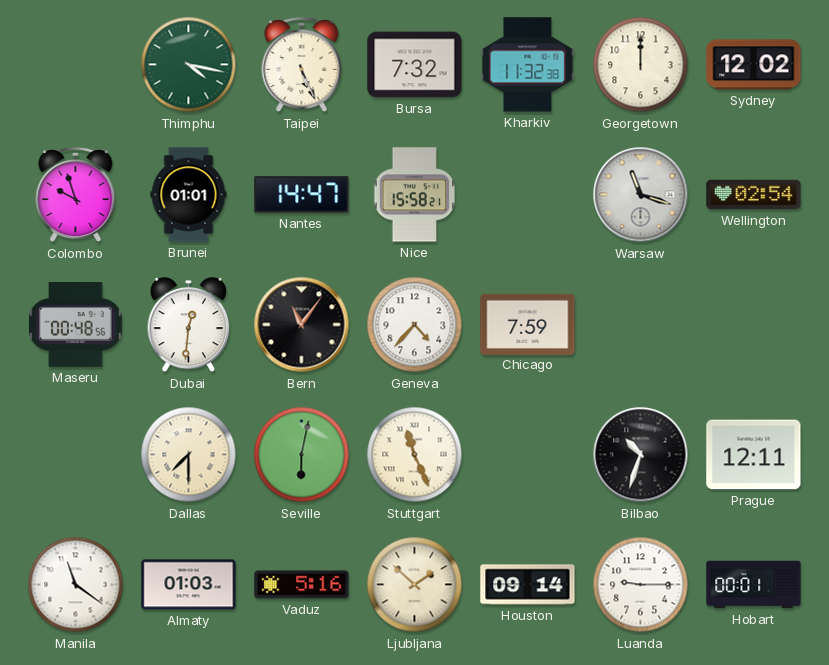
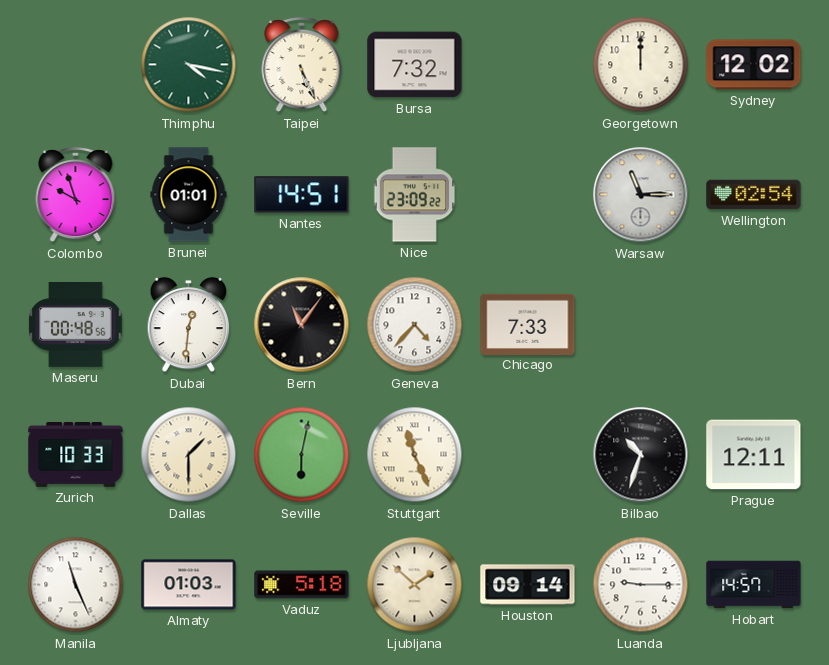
Kharkiv: 11:32 -> none (528, 65)
Nantes: 14:47 -> 14:51 (302, 195)
Nice: 15:58 -> 23:09 (415, 195)
Warsaw: 11:18 -> 11:15 (641, 195)
Chicago: 7:59 -> 7:33 (528, 324)
Zurich: none -> 10:33 (76, 454)
Dallas: 7:30 -> 1:30 (189, 455)
Manila: 11:21 -> 11:26 (76, 585)
Vaduz: 5:16 -> 5:18 (302, 585)
Hobart: 00:01 -> 14:57 (754, 585)
